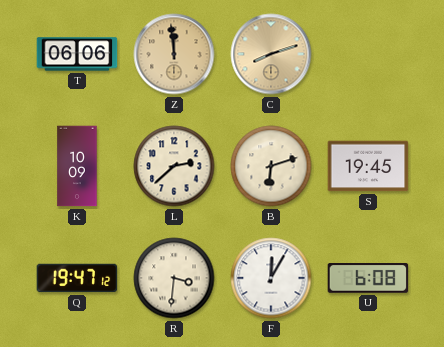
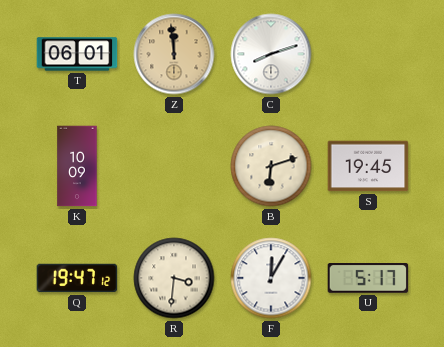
T: 06:06 -> 06:01 (77, 54)
C dial: champagne -> white (271, 54)
L: 2:38 -> none (174, 166)
U: 6:08 -> 5:17 (368, 278)
